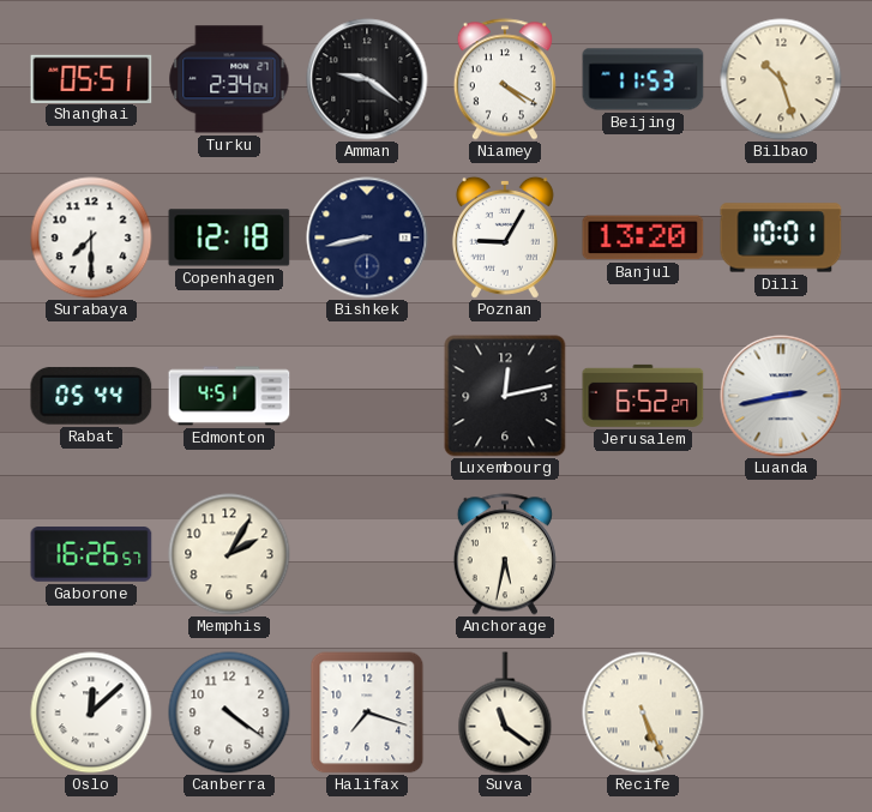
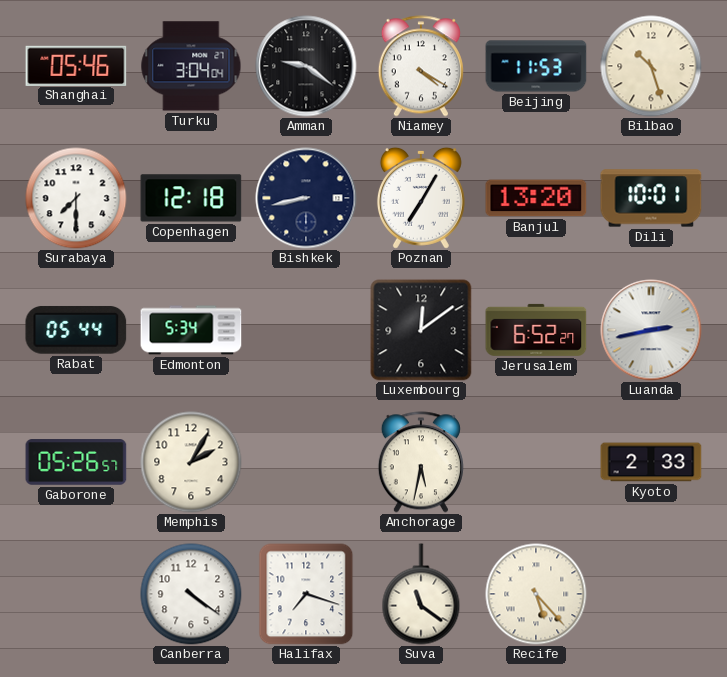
Shanghai: 05:51 -> 05:46 (76, 65)
Turku: 2:34 -> 3:04 (191, 66)
Poznan: 9:05 -> 7:05 (421, 198)
Edmonton: 4:51 -> 5:34 (191, 330)
Luxembourg: 12:13 -> 12:09 (421, 330)
Gaborone: 16:26 -> 05:26 (76, 462)
Kyoto: none -> 2:33 (651, 462)
Oslo: 12:08 -> none (91, 712)
Recife: 5:26 -> 5:23 (536, 594)
